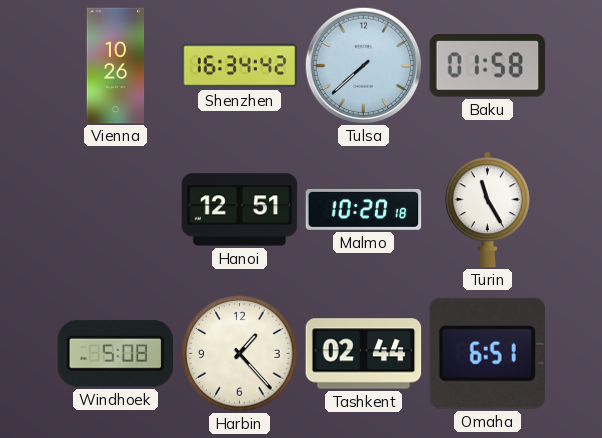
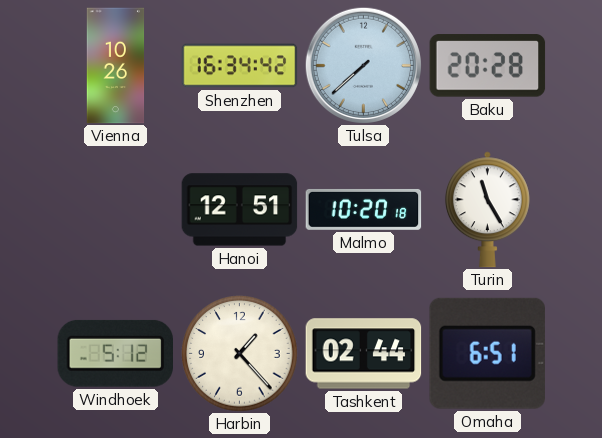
Baku: 01:58 -> 20:28 (488, 66)
Windhoek: 5:08 -> 5:12 (115, 353)
